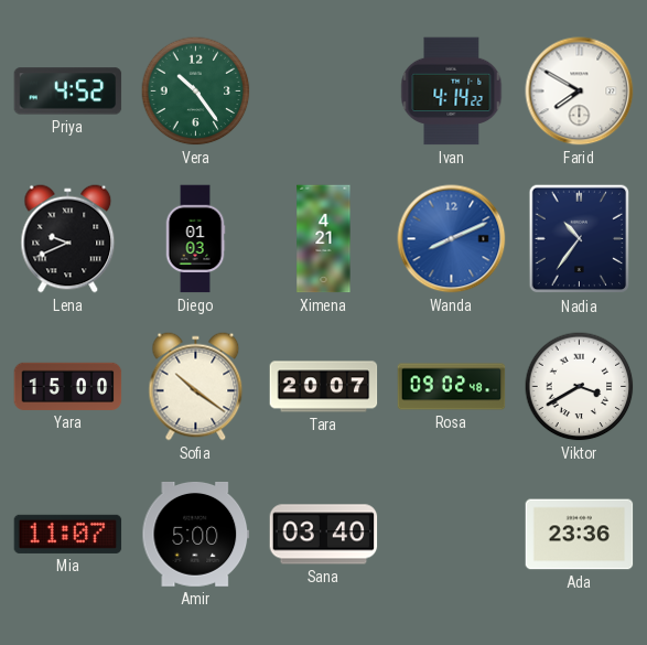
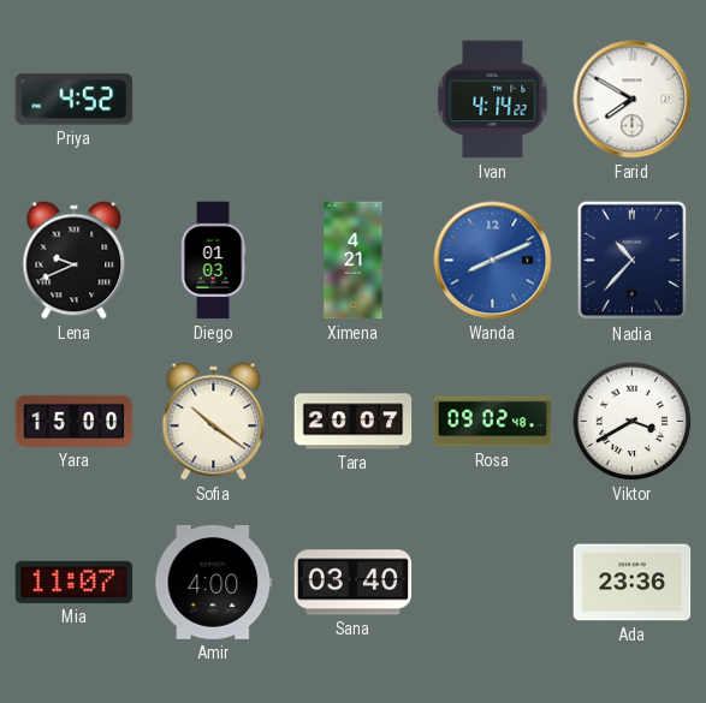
Vera: 10:24 -> none (196, 92)
Nadia: 10:36 -> 10:37 (633, 261)
Amir: 5:00 -> 4:00 (214, 582)
